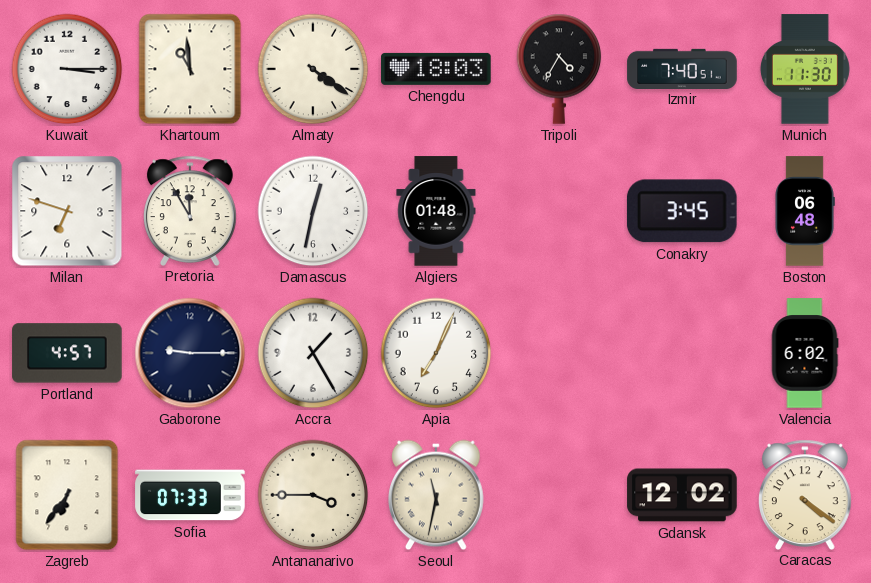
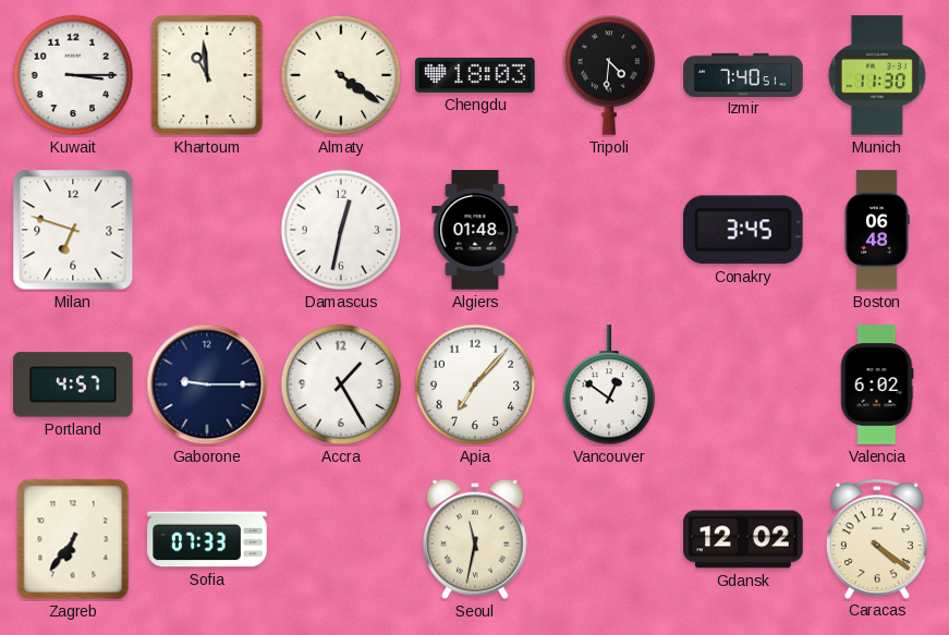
Tripoli: 4:35 -> 4:31 (609, 75)
Pretoria: 11:55 -> none (191, 210)
Apia: 7:04 -> 7:07 (475, 384)
Vancouver: none -> 12:51 (609, 386)
Antananarivo: 3:45 -> none (313, 495)
